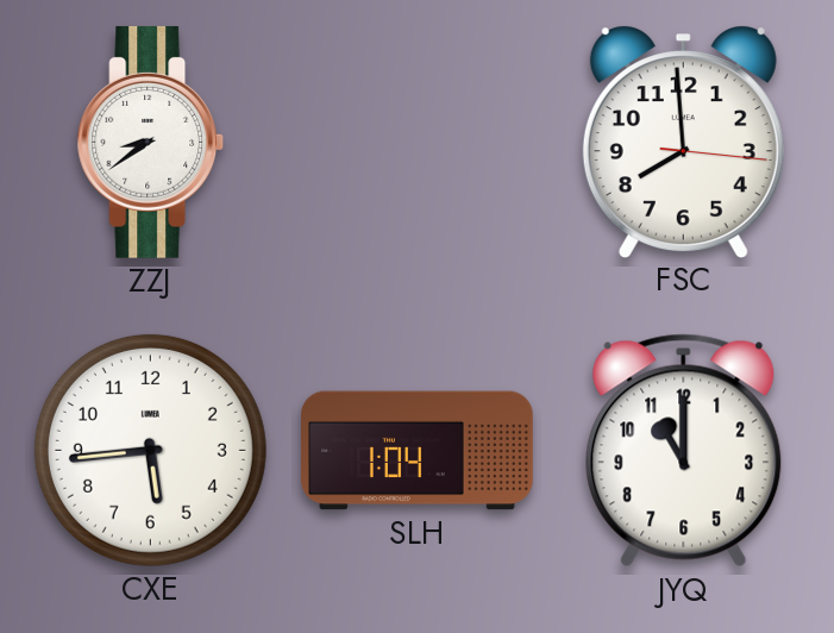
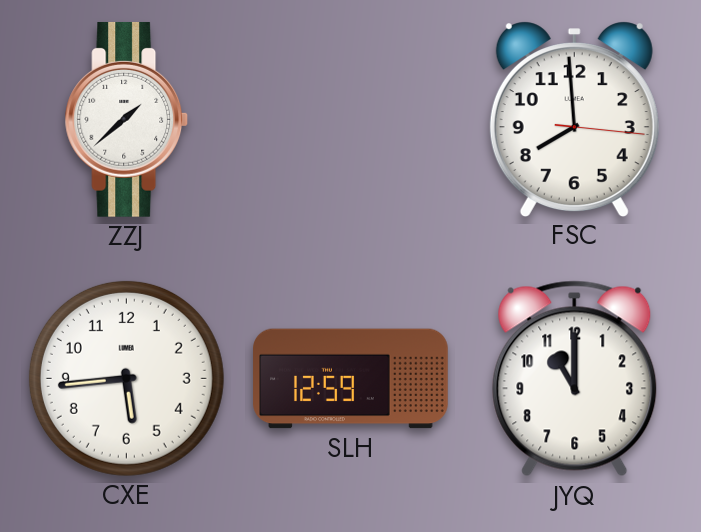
ZZJ: 8:39 -> 1:38 (127, 119)
SLH: 1:04 -> 12:59 (351, 379)
